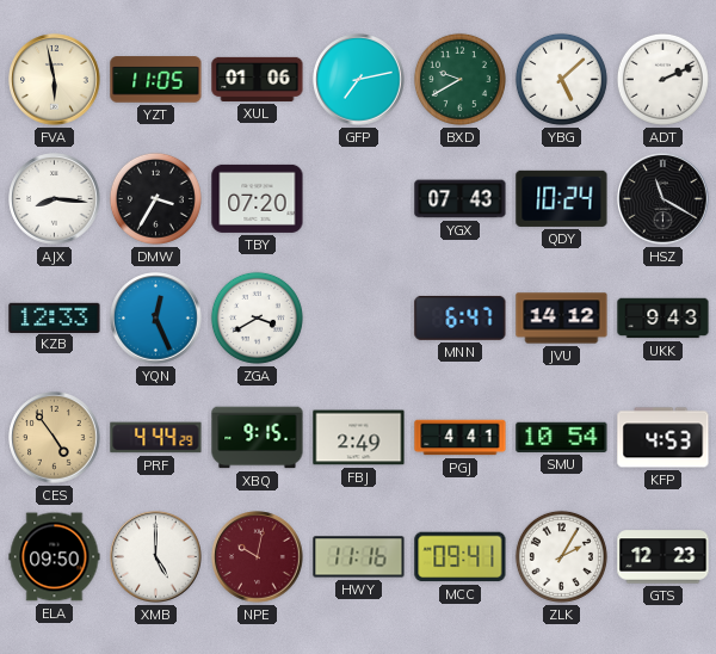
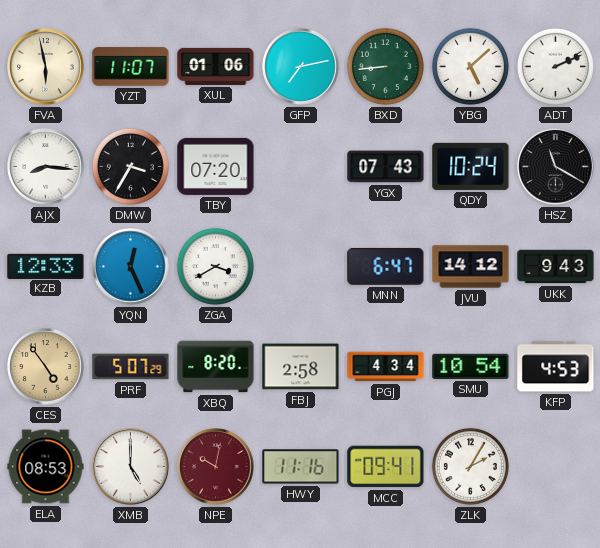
YZT: 11:05 -> 11:07 (131, 67)
BXD: 9:40 -> 8:44 (385, 66)
PRF: 4:44 -> 5:07 (131, 367)
XBQ: 9:15 -> 8:20 (216, 367)
FBJ: 2:49 -> 2:58 (301, 367)
PGJ: 4:41 -> 4:34 (386, 367)
ELA: 09:50 -> 08:53 (46, 467)
GTS: 12:23 -> none (663, 557)
